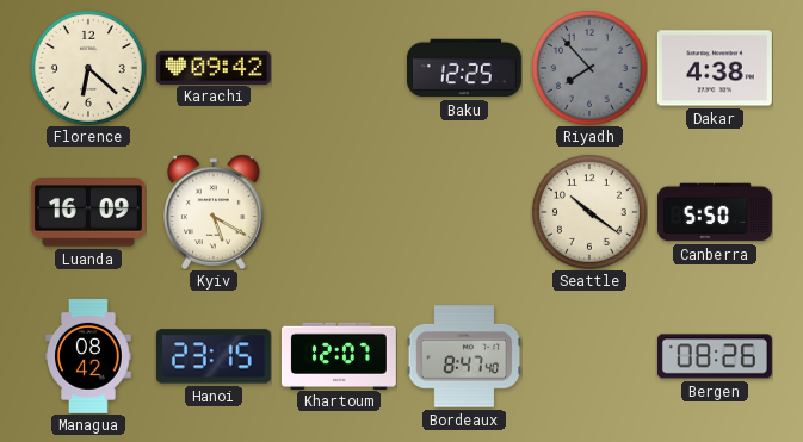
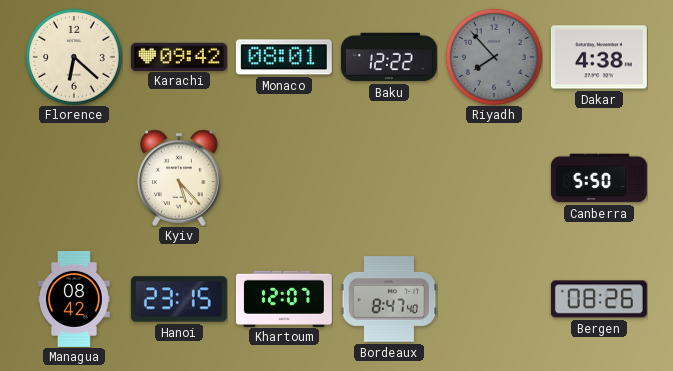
Monaco: none -> 08:01 (284, 57)
Baku: 12:25 -> 12:22 (389, 57)
Luanda: 16:09 -> none (88, 212)
Kyiv: 5:20 -> 5:23 (179, 178)
Seattle: 10:21 -> none (589, 212)
